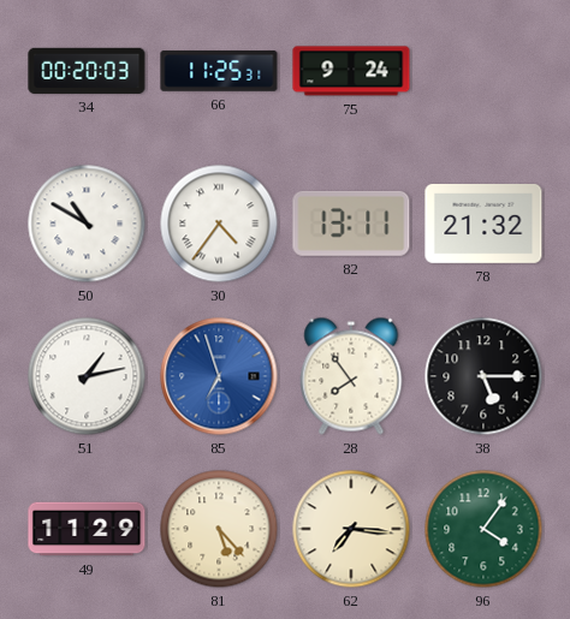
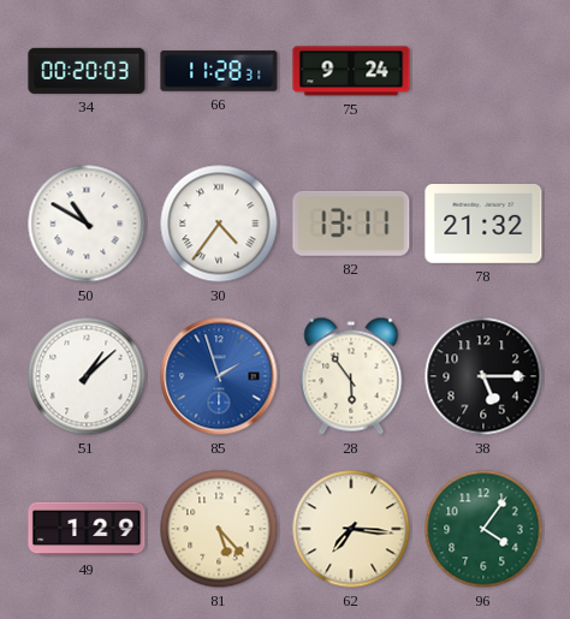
66: 11:25 -> 11:28 (219, 71)
51: 1:13 -> 1:08 (87, 376)
85: 6:57 -> 1:57 (219, 376)
28: 7:54 -> 5:54 (351, 376)
49: 11:29 -> 1:29 (87, 529)
